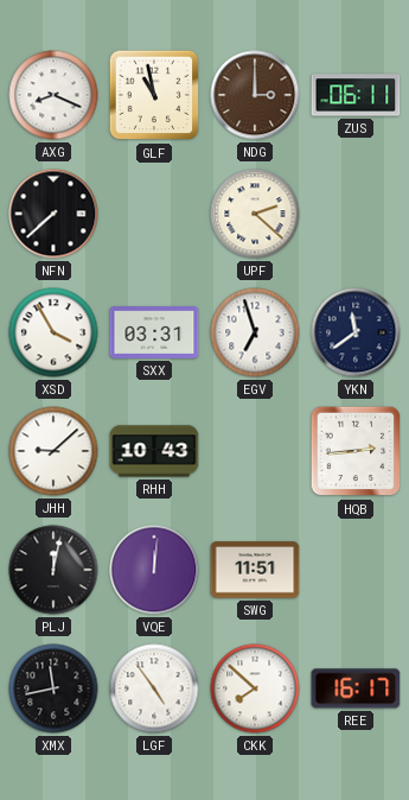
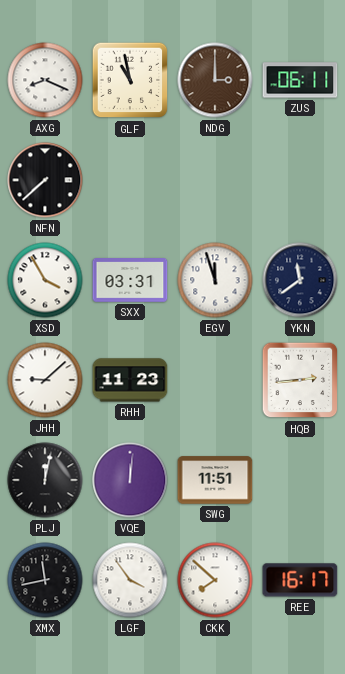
UPF: 2:22 -> none (255, 214)
EGV: 6:57 -> 11:57 (215, 280)
RHH: 10:43 -> 11:23 (130, 380)
LGF: 4:54 -> 3:54 (130, 580)
